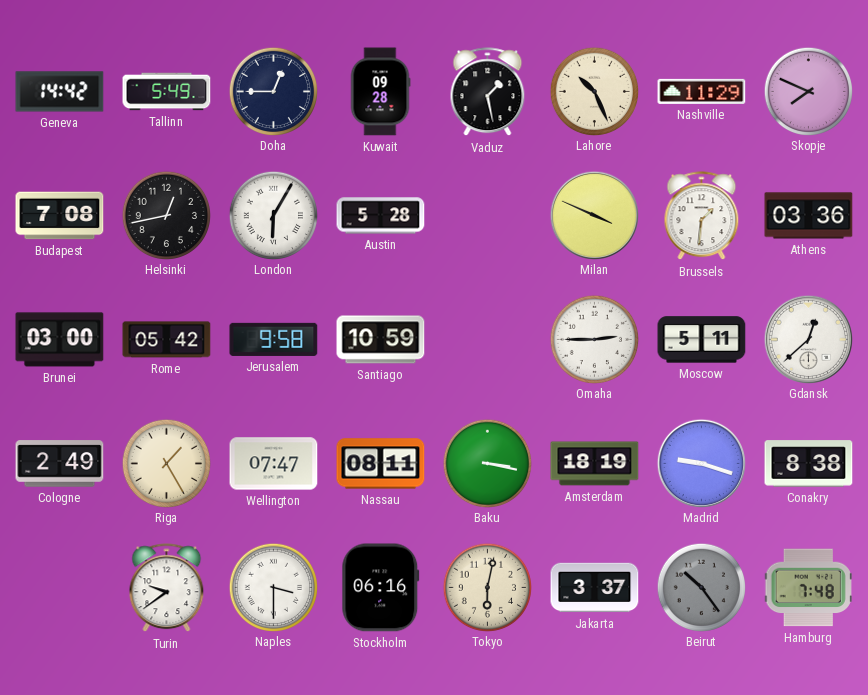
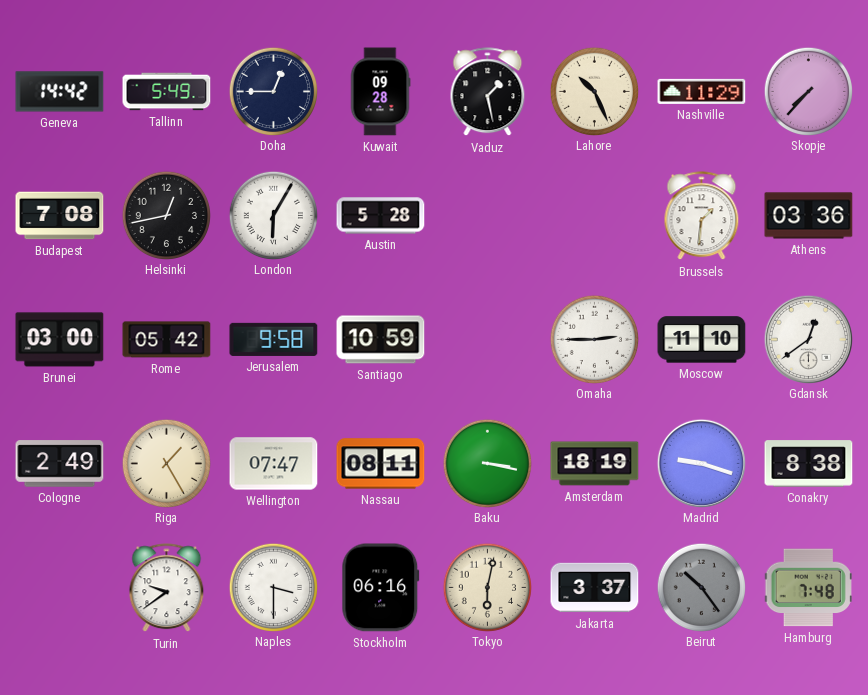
Skopje: 7:49 -> 7:37 (808, 91)
Milan: 3:49 -> none (594, 215)
Moscow: 5:11 -> 11:10 (702, 340)
Gdansk: 12:38 -> 12:39 (808, 339)
